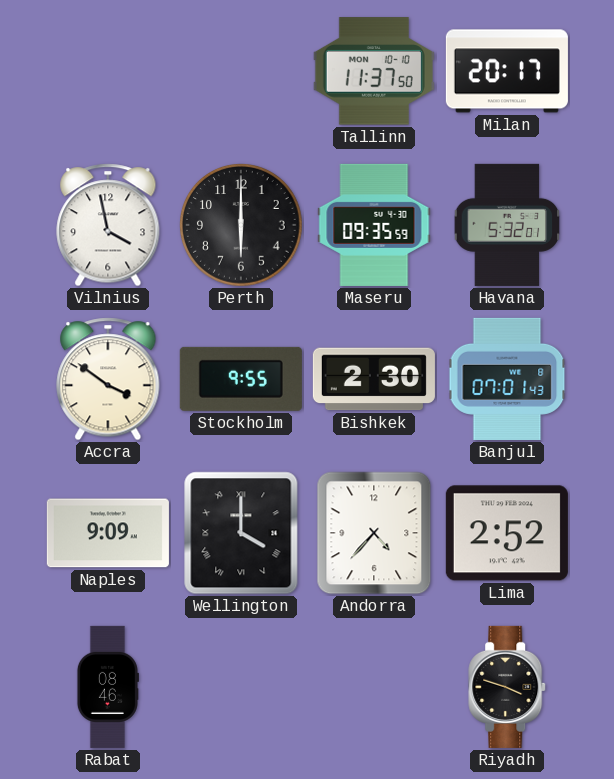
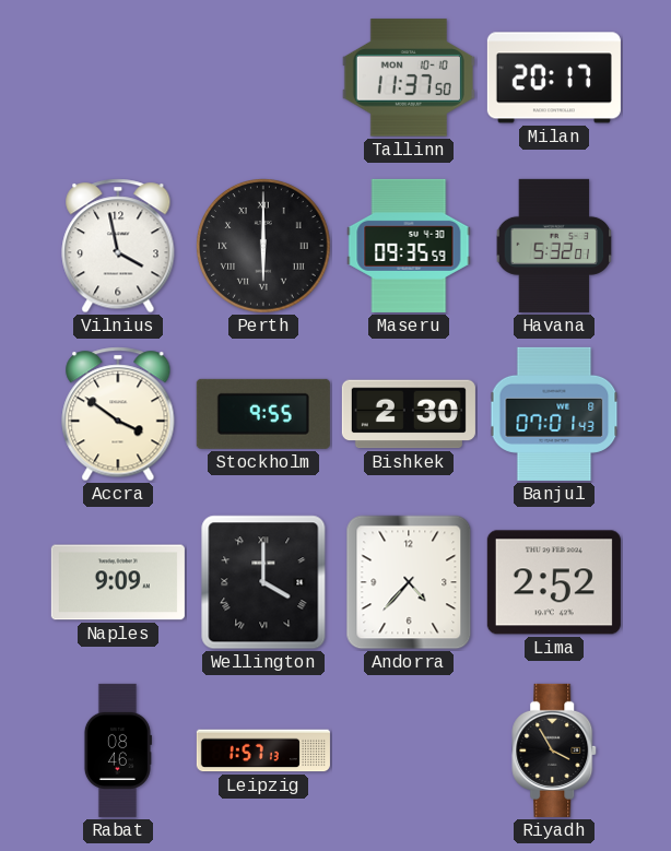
Perth numerals: Arabic -> Roman (263, 246)
Leipzig: none -> 1:57 (263, 750)
Riyadh: 3:48 -> 3:55 (555, 750)
